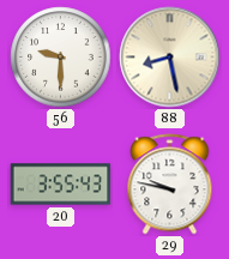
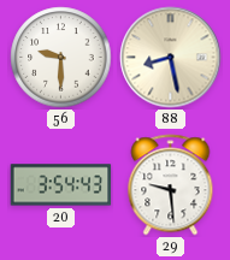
20: 3:55 -> 3:54 (61, 185)
29: 9:47 -> 9:29 (171, 185)
